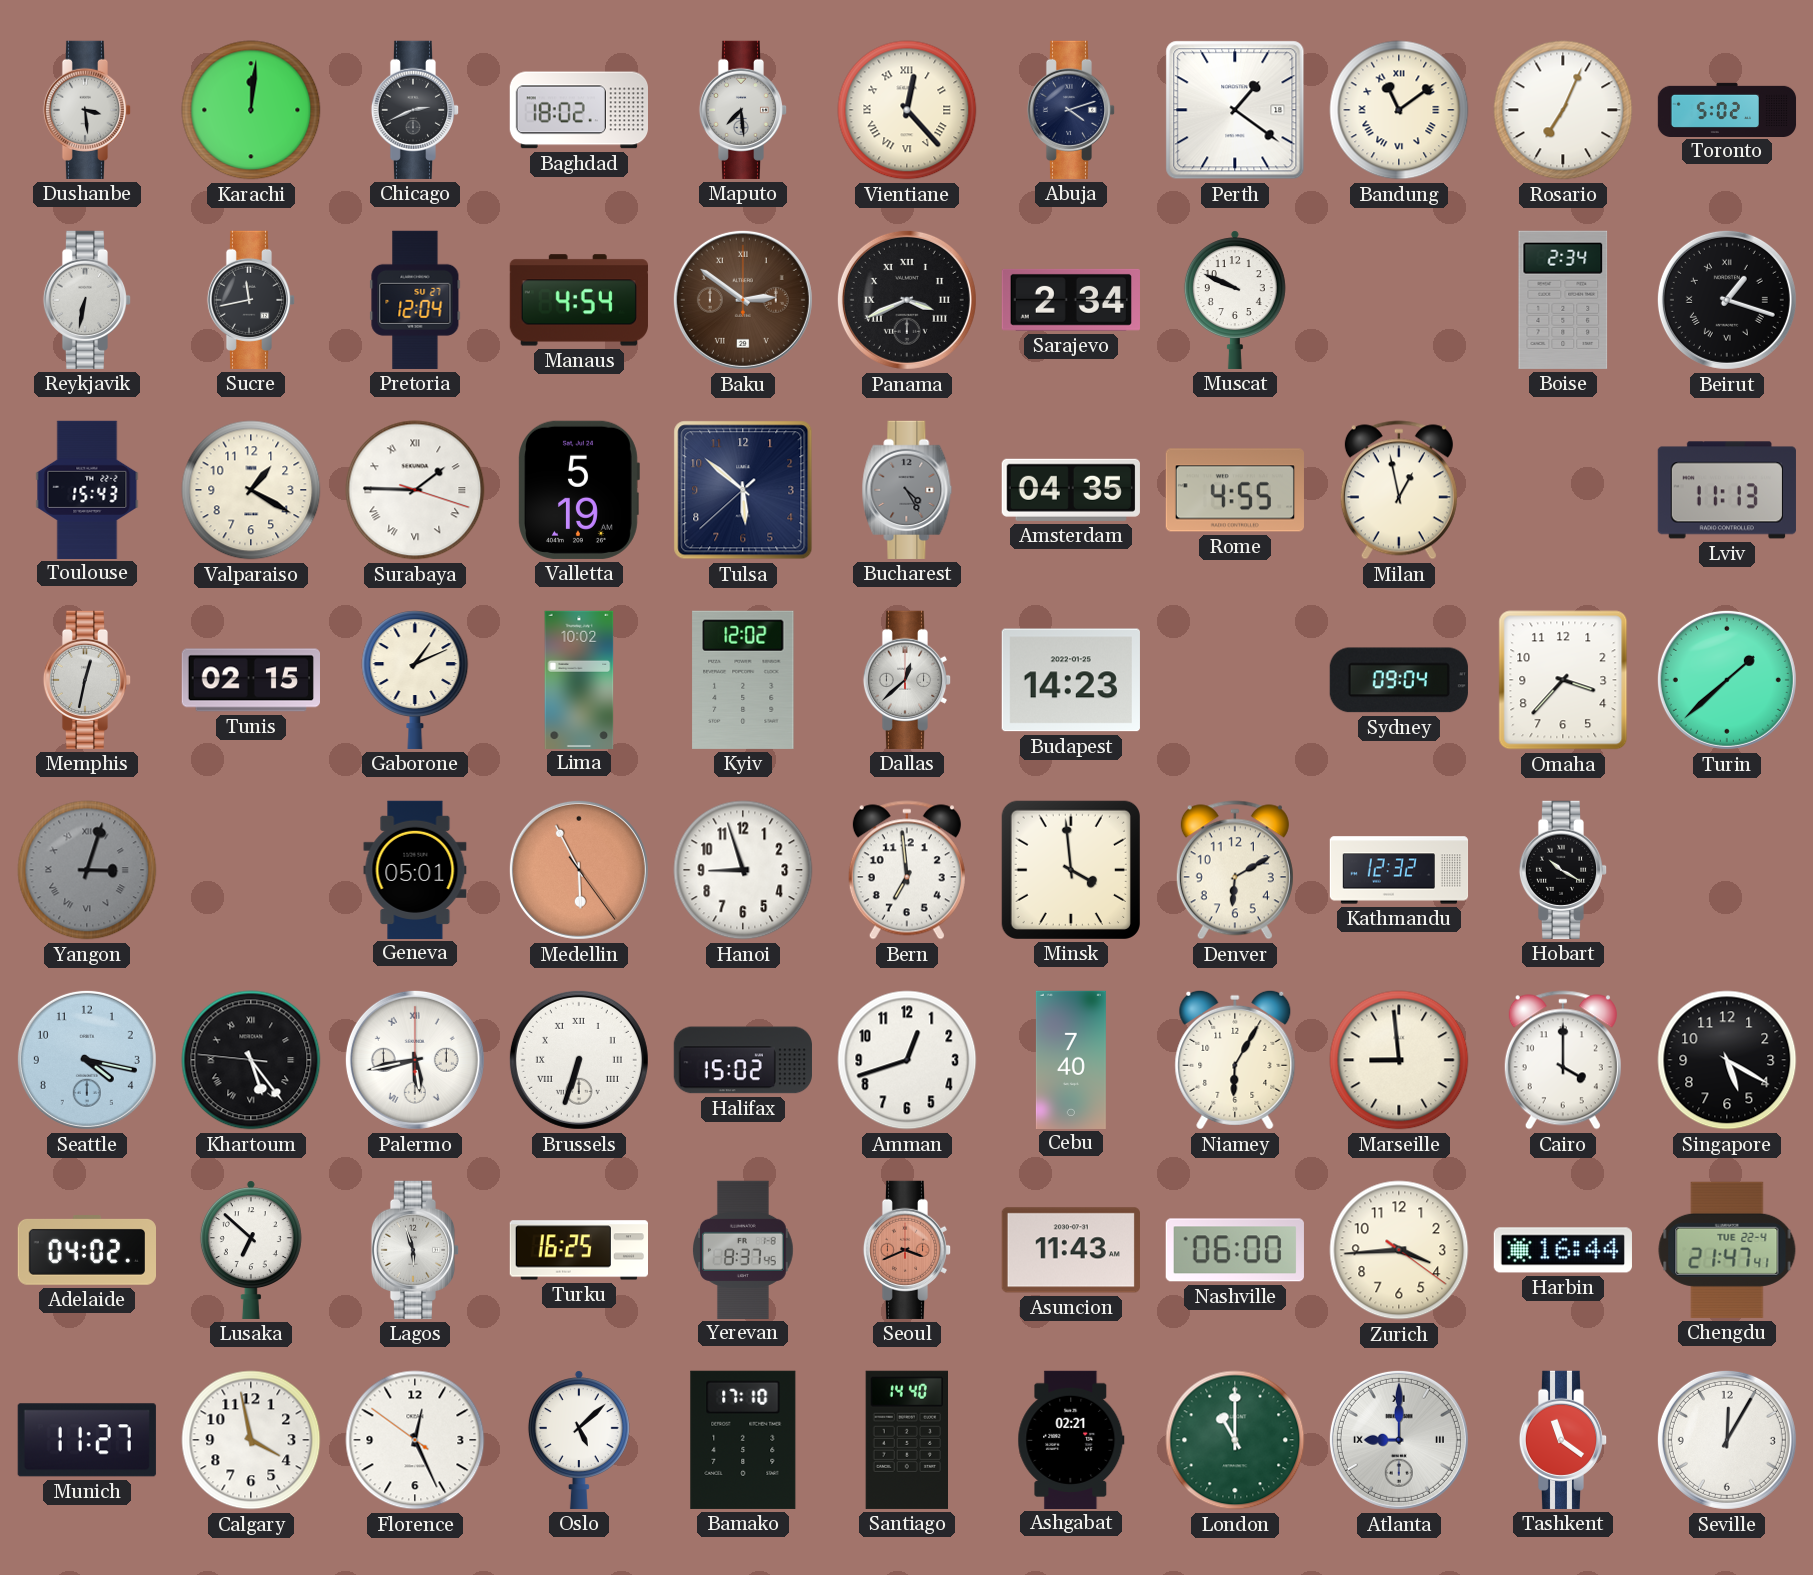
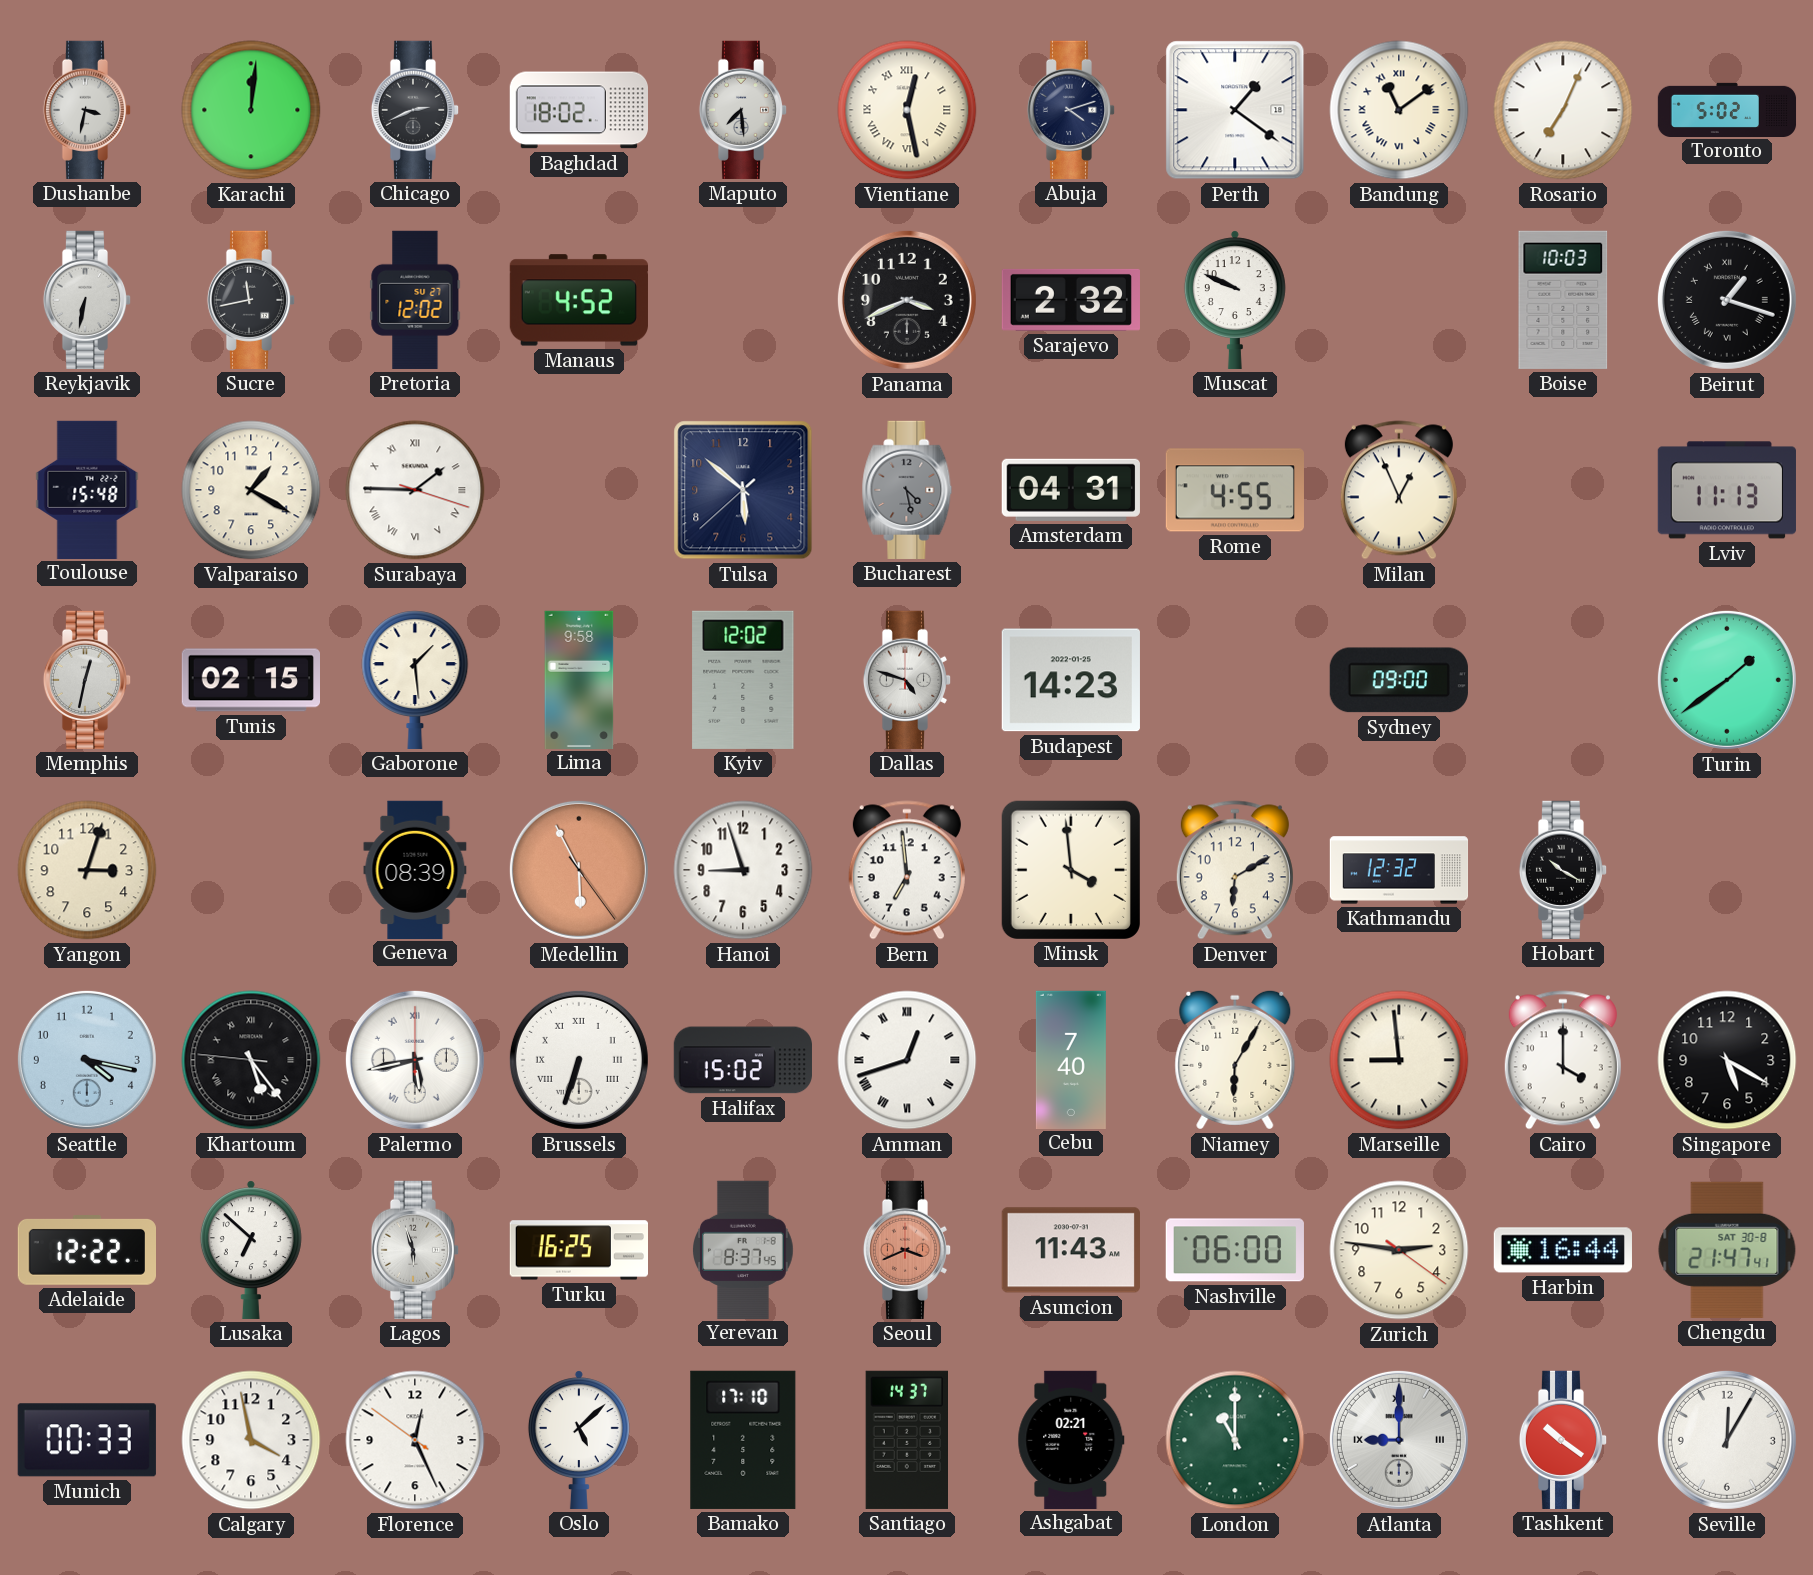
Dushanbe: 3:29 -> 3:32 (87, 110)
Vientiane: 12:23 -> 12:28 (907, 110)
Pretoria: 12:04 -> 12:02 (415, 300)
Manaus: 4:54 -> 4:52 (579, 300)
Baku: 2:51 -> none (743, 300)
Panama numerals: Roman -> Arabic (907, 300)
Sarajevo: 2:34 -> 2:32 (1071, 300)
Boise: 2:34 -> 10:03 (1563, 300)
Toulouse: 15:43 -> 15:48 (87, 489)
Valletta: 5:19 -> none (579, 490)
Bucharest: 4:25 -> 4:28 (907, 490)
Amsterdam: 04:35 -> 04:31 (1071, 490)
Milan: 12:58 -> 12:56 (1399, 490)
Gaborone: 1:11 -> 1:29 (415, 680)
Lima: 10:02 -> 9:58 (579, 679)
Dallas: 12:38 -> 4:48 (907, 680)
Sydney: 09:04 -> 09:00 (1399, 680)
Omaha: 3:37 -> none (1563, 680)
Turin: 1:38 -> 1:39 (1727, 680)
Yangon dial: grey -> cream (87, 870)
Yangon numerals: Roman -> Arabic (87, 870)
Geneva: 05:01 -> 08:39 (415, 869)
Amman numerals: Arabic -> Roman (907, 1060)
Adelaide: 04:02 -> 12:22 (86, 1251)
Zurich: 3:44 -> 2:46 (1399, 1250)
Chengdu date: TUE 22-4 -> SAT 30-8 (1727, 1250)
Munich: 11:27 -> 00:33 (87, 1440)
Santiago: 14:40 -> 14:37 (906, 1440)
Tashkent: 11:21 -> 10:21 (1563, 1440)
